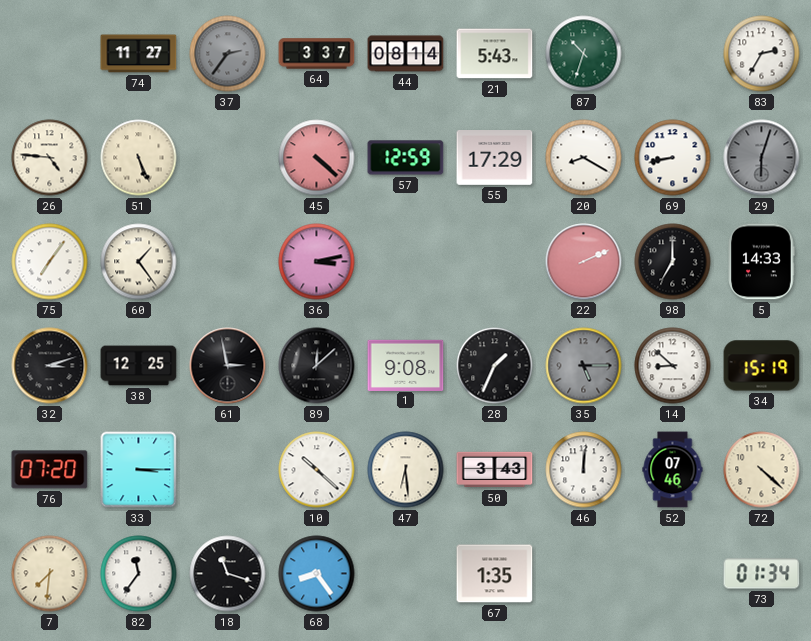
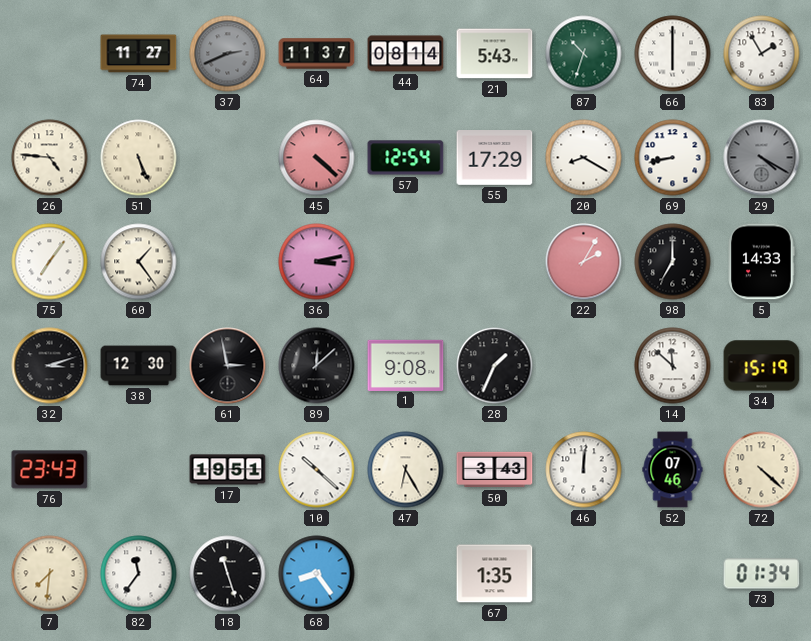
37: 2:36 -> 2:41 (228, 54)
64: 3:37 -> 11:37 (317, 54)
66: none -> 6:00 (673, 54)
83: 2:35 -> 1:55 (762, 54)
57: 12:59 -> 12:54 (406, 158)
29: 6:03 -> 4:20 (762, 158)
22: 2:11 -> 2:05 (584, 262)
38: 12:25 -> 12:30 (139, 366)
35: 5:15 -> none (584, 366)
14: 8:52 -> 11:52 (673, 366)
76: 07:20 -> 23:43 (50, 470)
33: 3:15 -> none (139, 470)
17: none -> 19:51 (228, 470)
47: 6:29 -> 6:25 (406, 470)
18: 11:18 -> 11:27 (228, 574)
